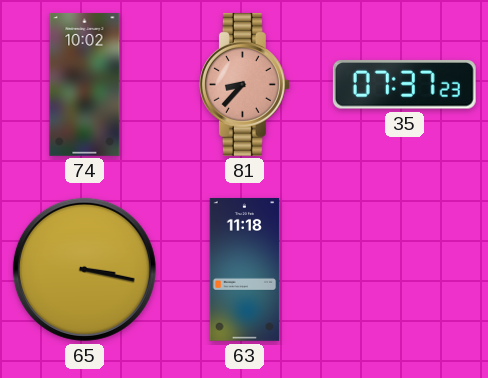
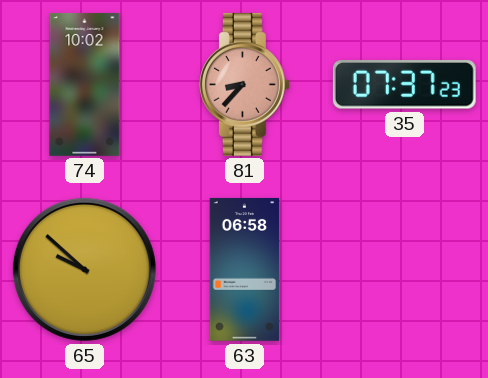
65: 3:17 -> 9:52 (84, 269)
63: 11:18 -> 06:58 (245, 269)
